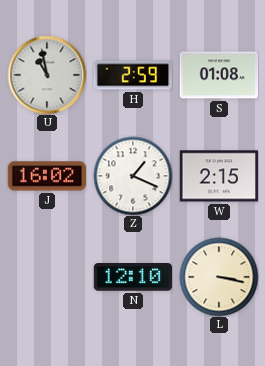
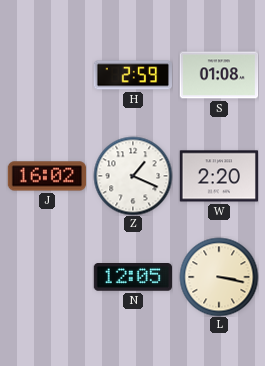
U: 10:58 -> none (47, 75)
W: 2:15 -> 2:20 (219, 176)
N: 12:10 -> 12:05 (132, 277)
